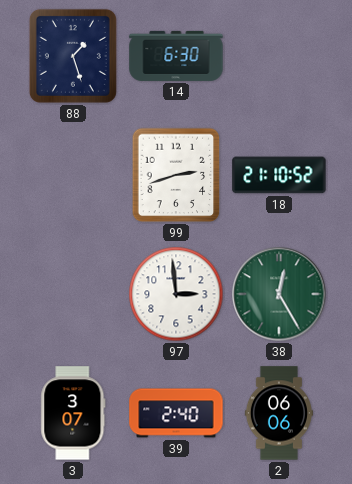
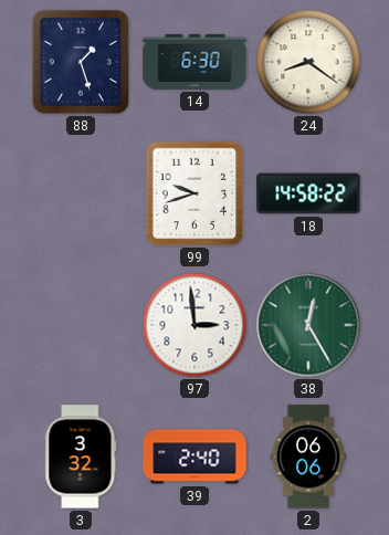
24: none -> 8:21 (308, 62)
99: 2:42 -> 9:42 (195, 193)
18: 21:10 -> 14:58 (308, 193)
3: 3:07 -> 3:32 (81, 457)
